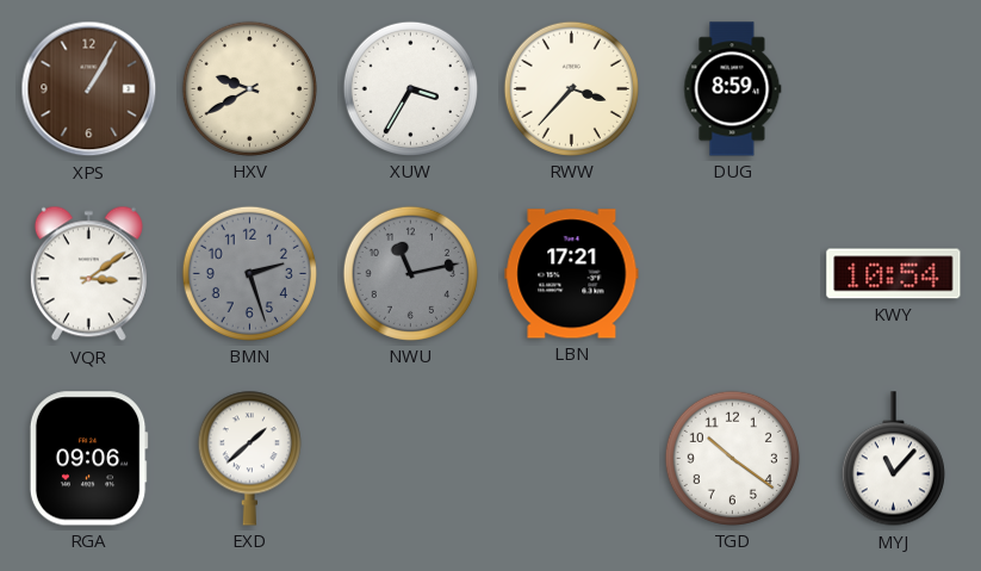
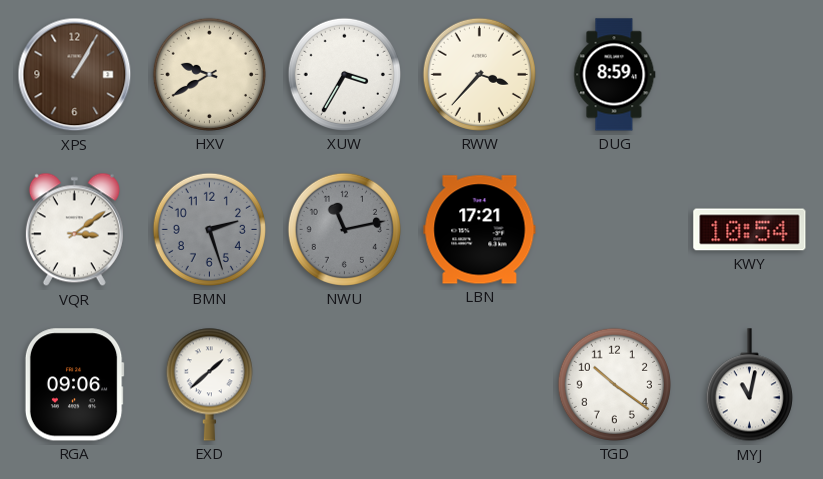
MYJ: 11:07 -> 11:02 (749, 385)
